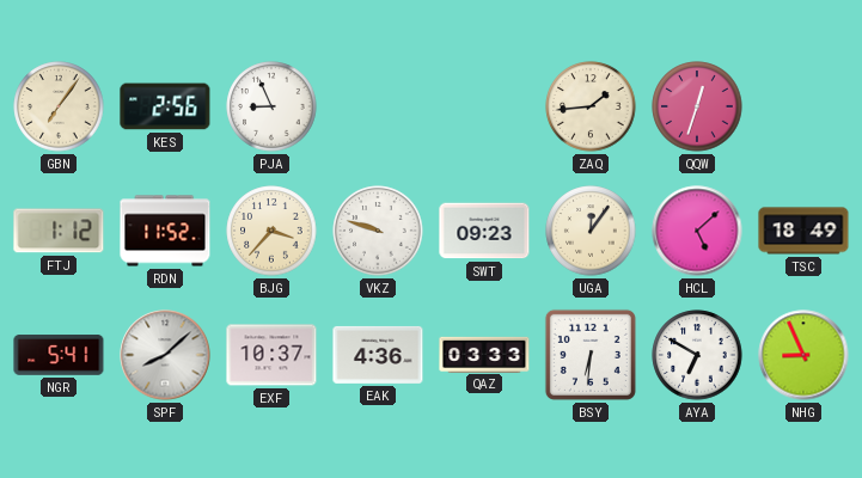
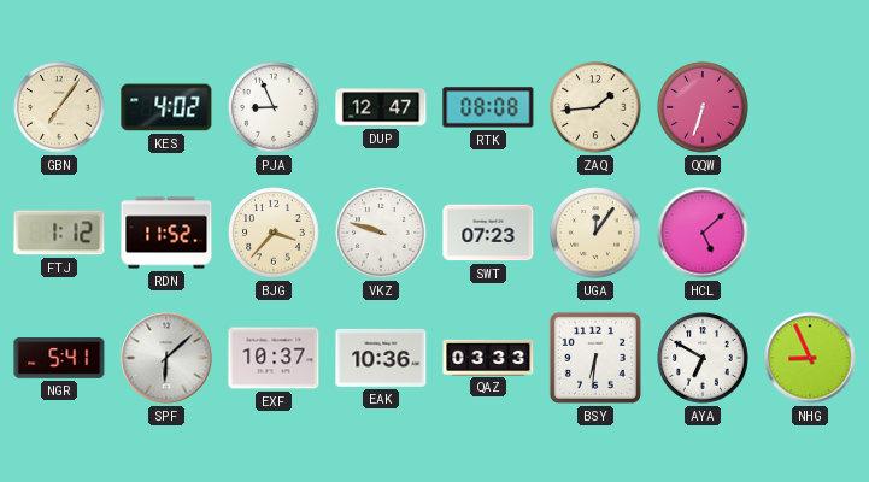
KES: 2:56 -> 4:02 (166, 107)
DUP: none -> 12:47 (381, 107)
RTK: none -> 08:08 (488, 107)
QQW: 12:33 -> 6:33 (703, 107)
SWT: 09:23 -> 07:23 (488, 233)
TSC: 18:49 -> none (803, 231)
SPF: 8:08 -> 6:08 (166, 358)
EAK: 4:36 -> 10:36 (381, 358)
